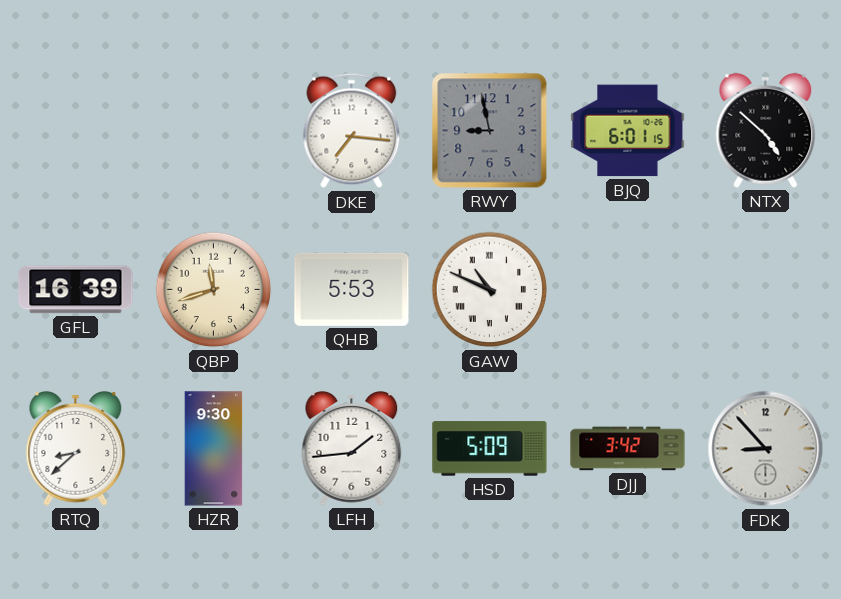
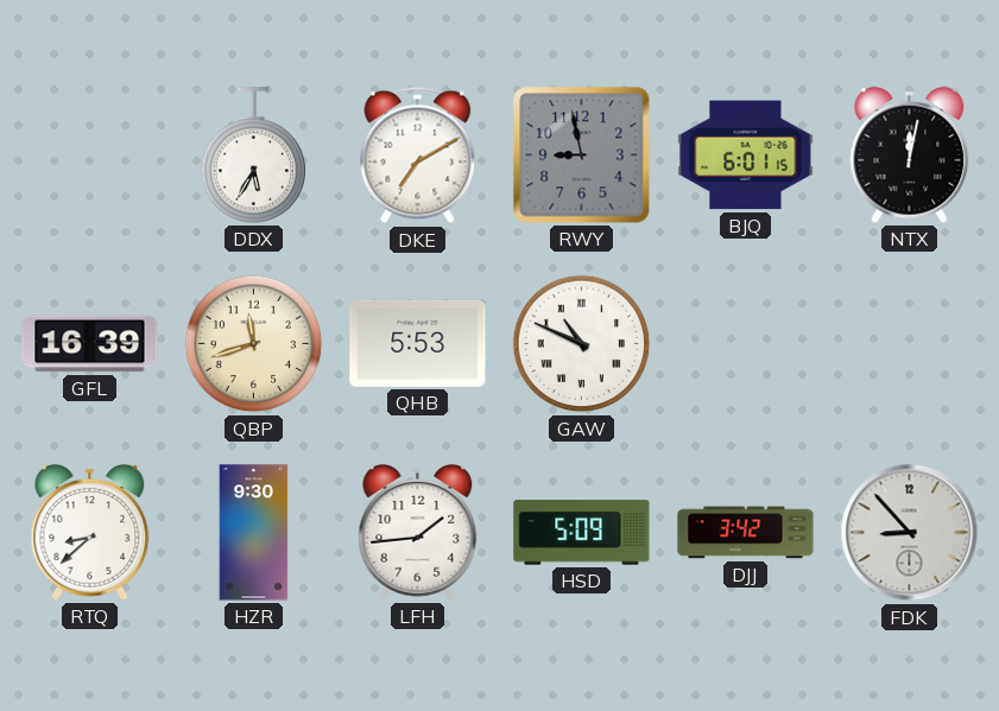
DDX: none -> 5:35 (254, 155)
DKE: 7:16 -> 7:10 (418, 155)
NTX: 4:52 -> 12:02 (910, 154)
